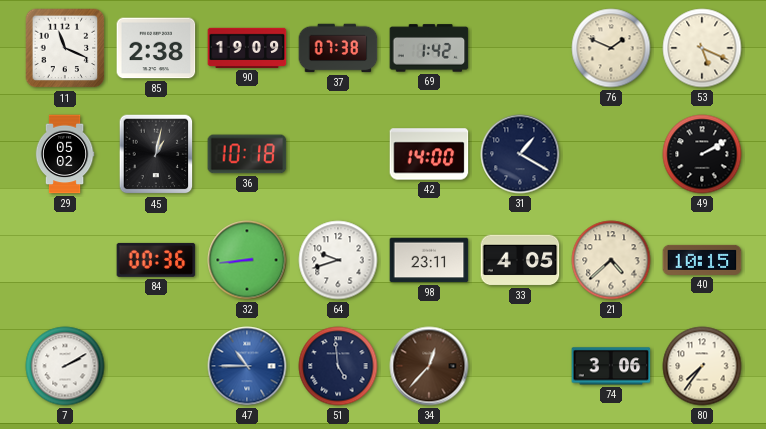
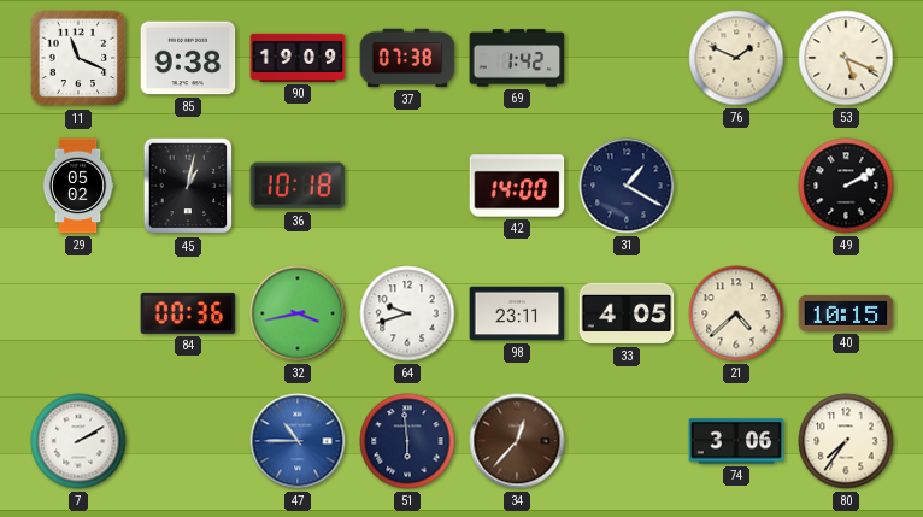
85: 2:38 -> 9:38 (188, 58)
32: 8:44 -> 3:43 (298, 313)
51: 4:59 -> 5:59 (407, 441)
